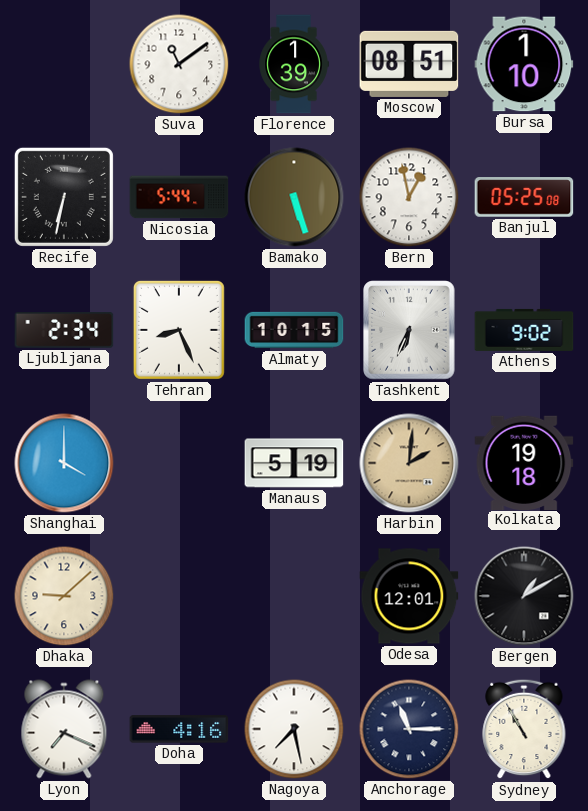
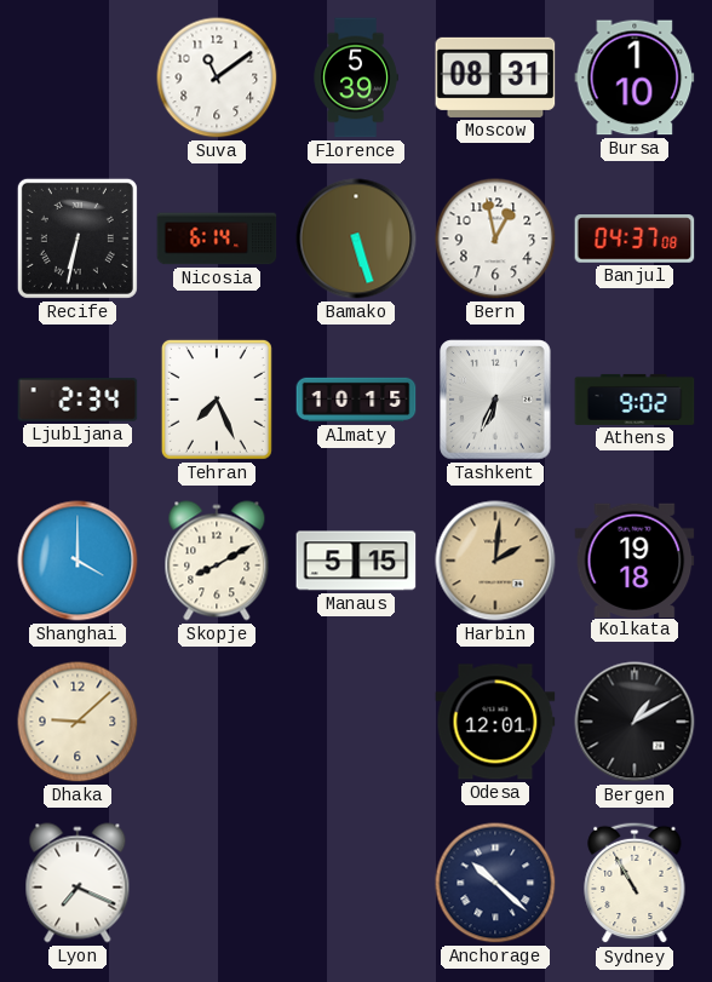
Florence: 1:39 -> 5:39 (356, 77)
Moscow: 08:51 -> 08:31 (495, 77)
Nicosia: 5:44 -> 6:14 (217, 239)
Banjul: 05:25 -> 04:37 (635, 239)
Tehran: 8:26 -> 7:26 (217, 400)
Skopje: none -> 8:10 (217, 561)
Manaus: 5:19 -> 5:15 (356, 561)
Doha: 4:16 -> none (179, 729)
Nagoya: 7:28 -> none (294, 729)
Anchorage: 11:15 -> 10:22 (495, 883)
